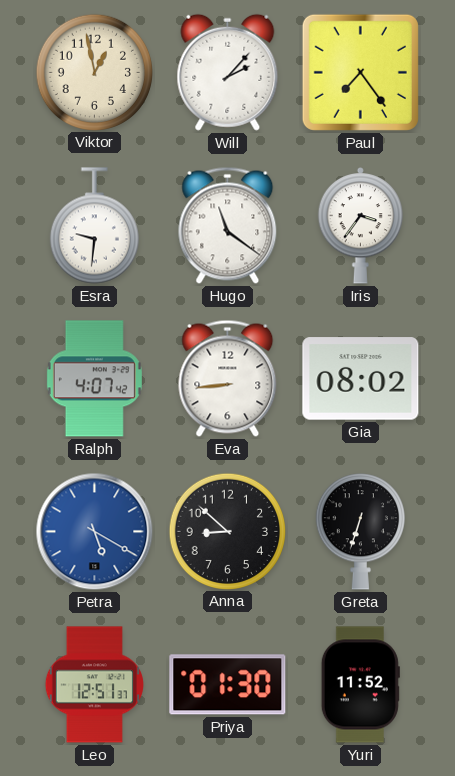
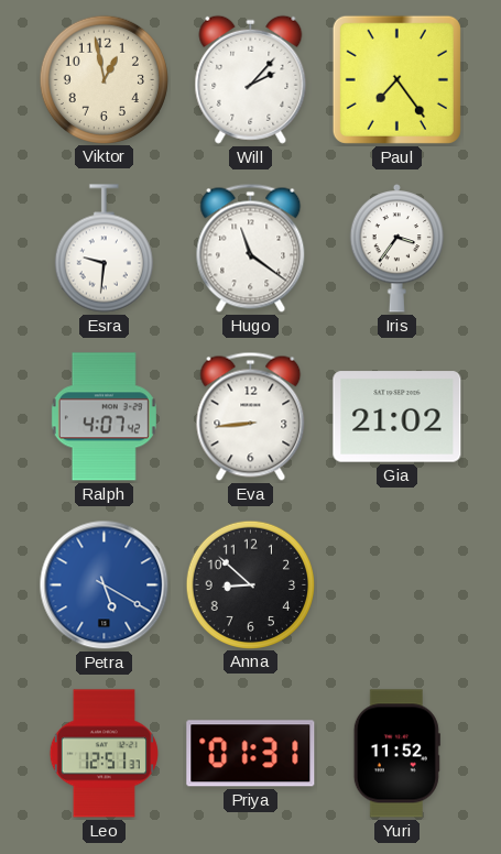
Gia: 08:02 -> 21:02 (397, 417)
Greta: 6:33 -> none (360, 532)
Priya: 01:30 -> 01:31 (251, 754)
